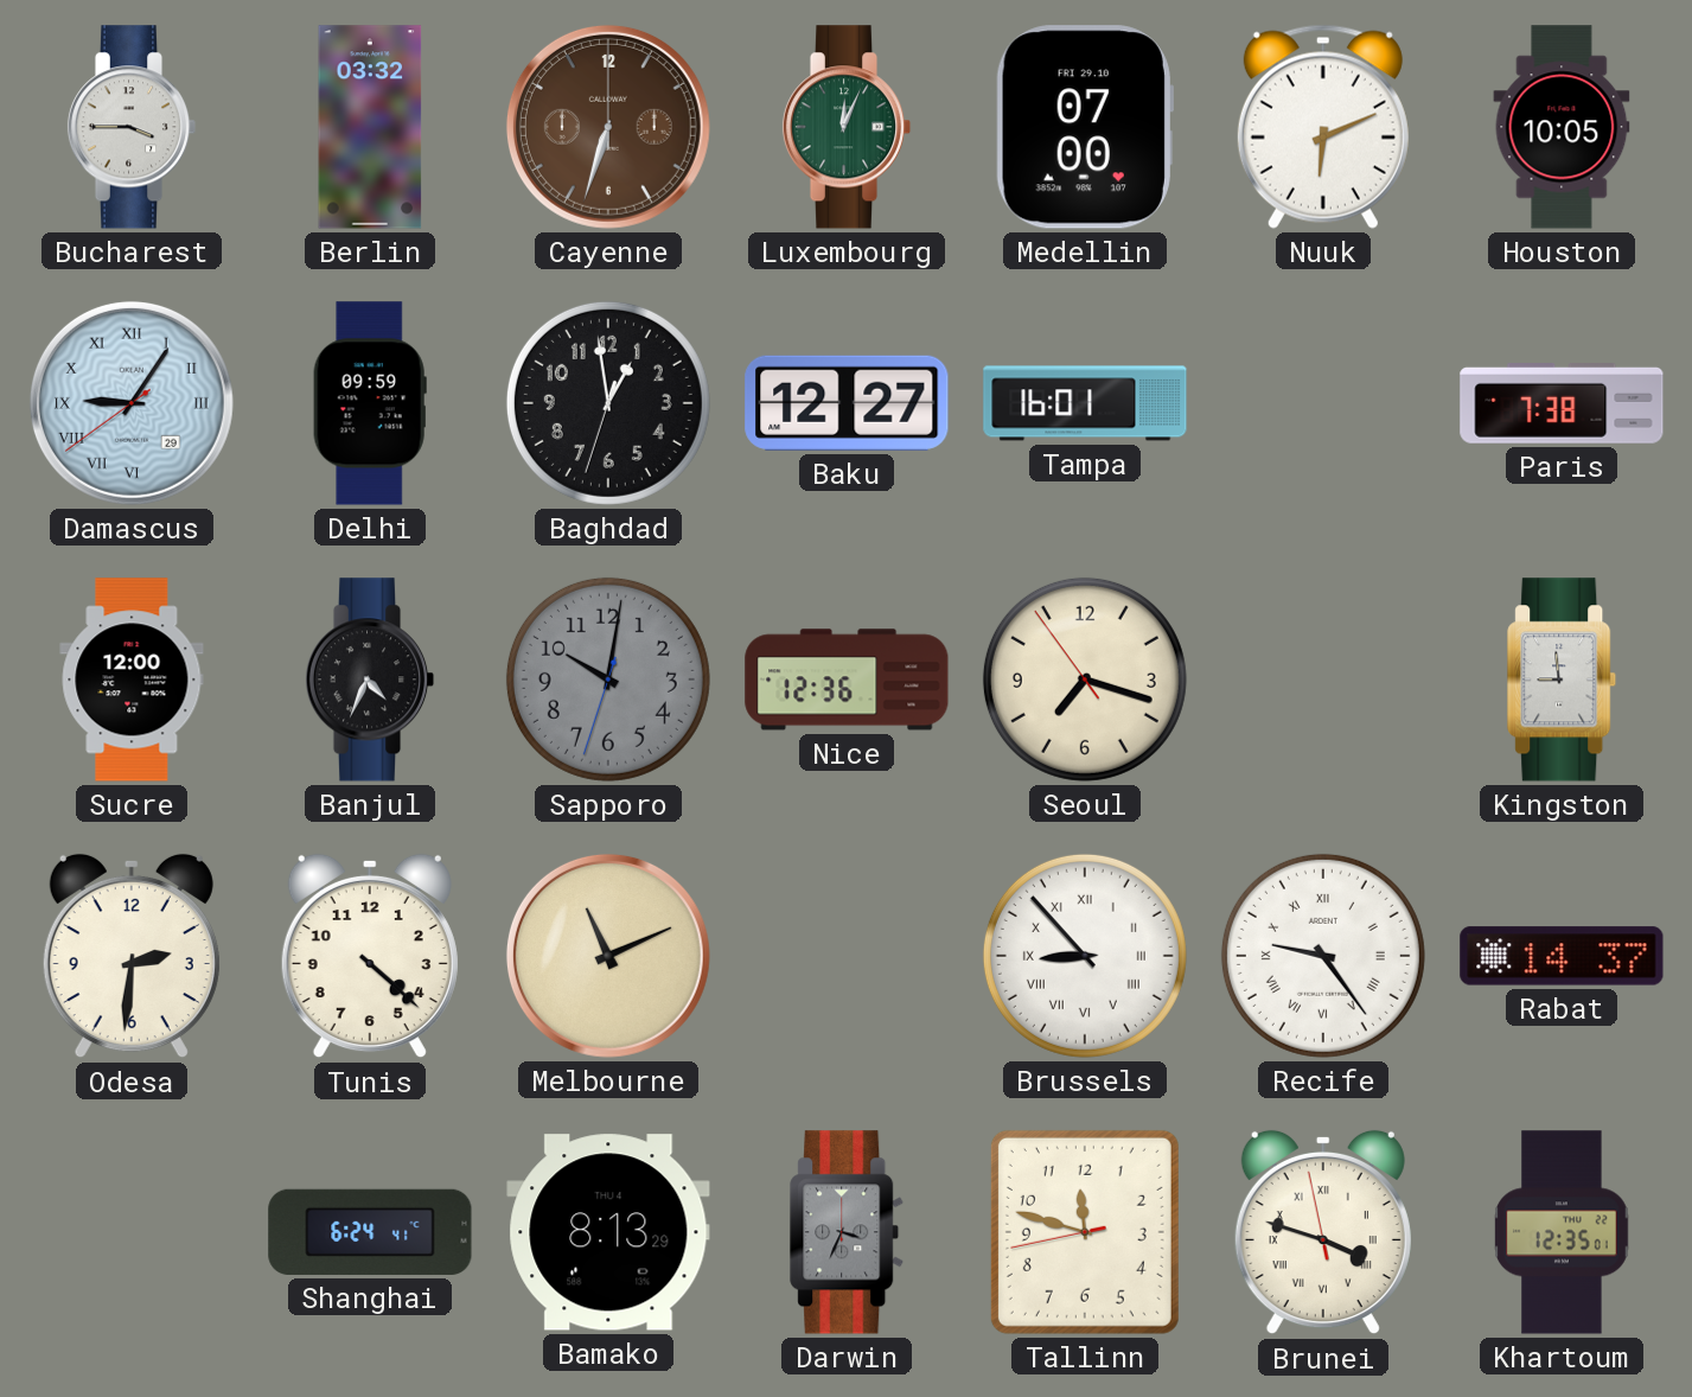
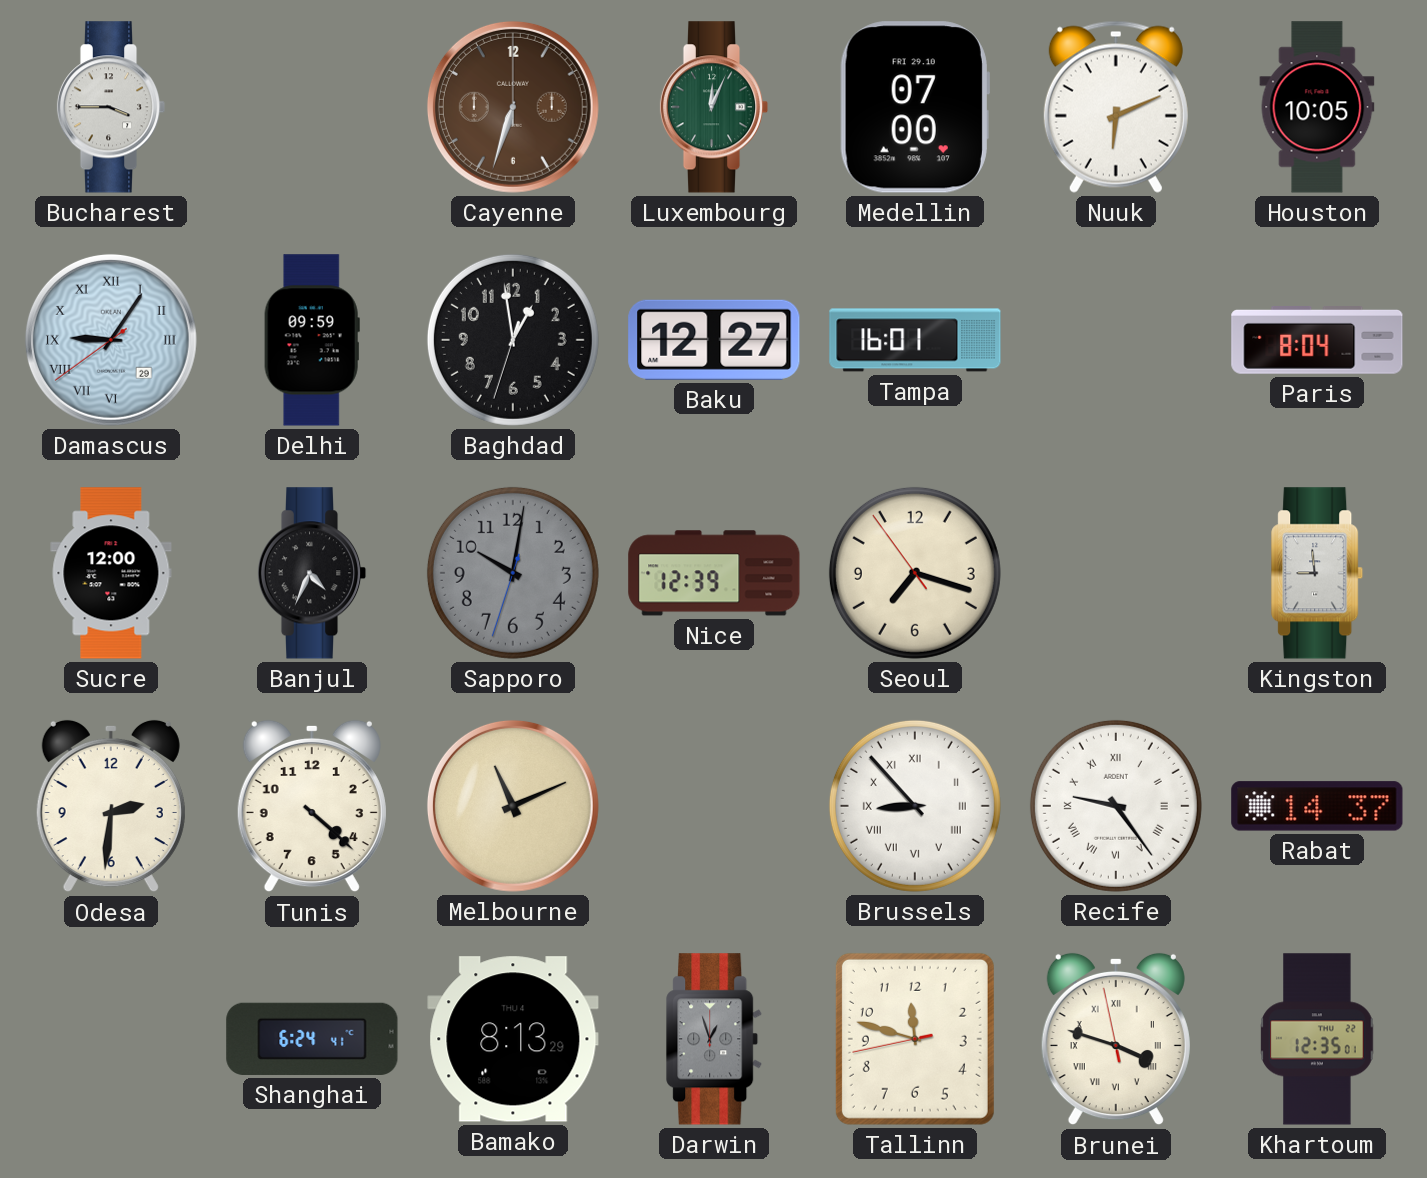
Berlin: 03:32 -> none (370, 127)
Paris: 7:38 -> 8:04 (1317, 341)
Nice: 12:36 -> 12:39 (714, 573)
Darwin: 3:34 -> 12:57 (715, 1039)
